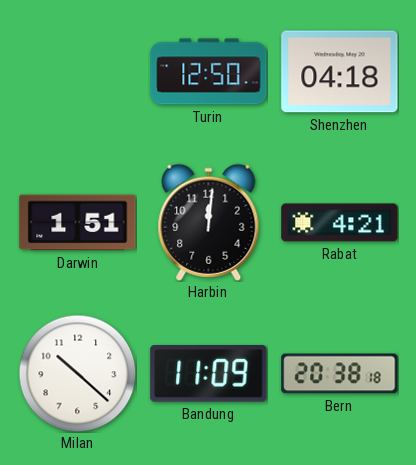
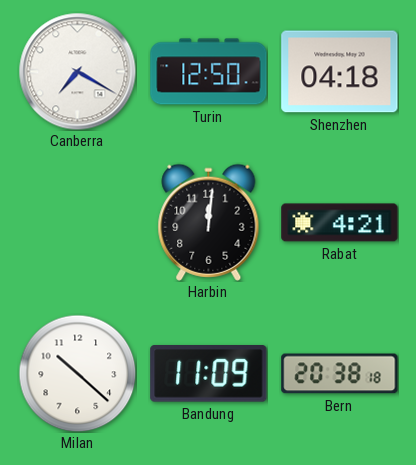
Canberra: none -> 7:20 (77, 71)
Darwin: 1:51 -> none (78, 223)
